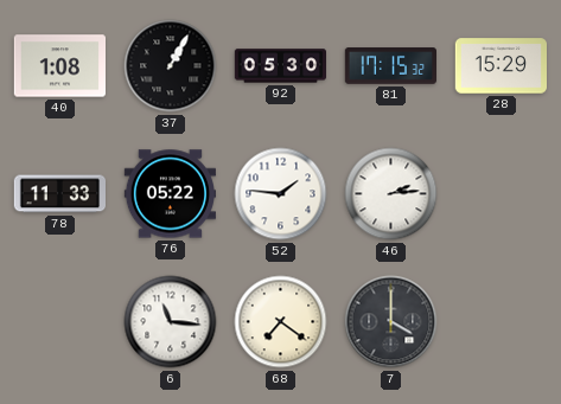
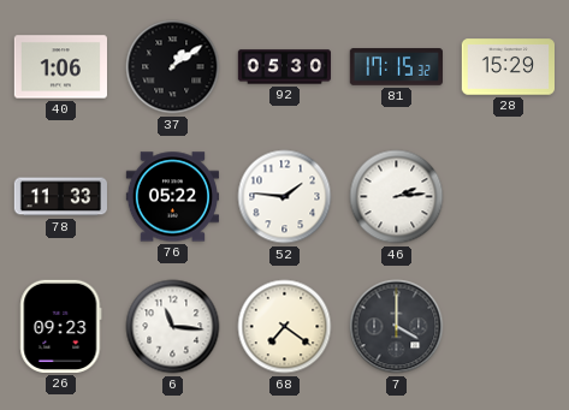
40: 1:08 -> 1:06 (60, 67)
37: 1:05 -> 1:09 (173, 67)
26: none -> 09:23 (61, 326)
